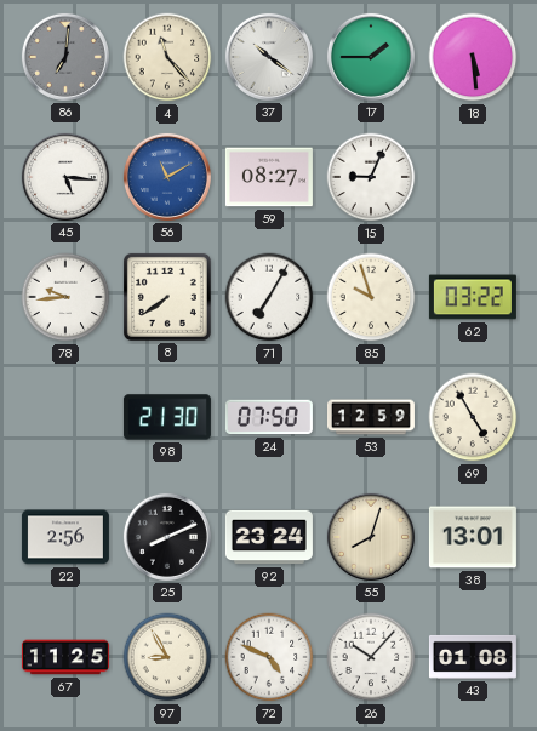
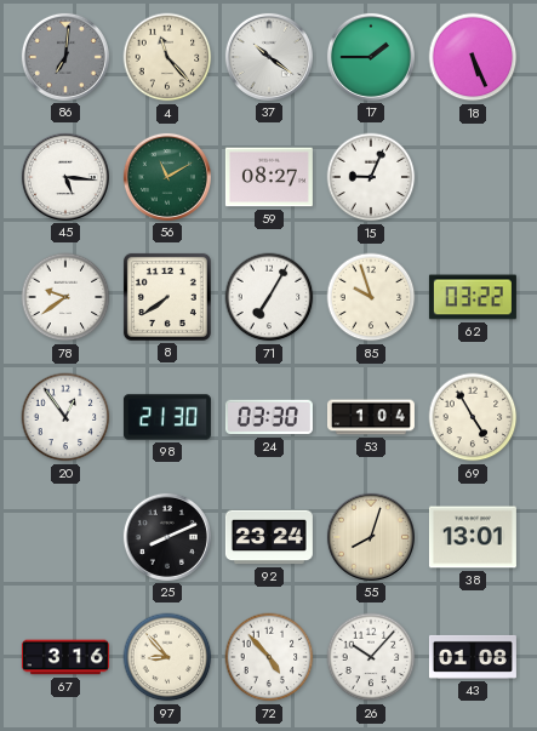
18: 5:29 -> 5:26 (473, 57)
56 dial: blue -> green (167, 177)
78: 9:44 -> 9:39 (65, 297)
20: none -> 12:54 (65, 417)
24: 07:50 -> 03:30 (269, 417)
53: 12:59 -> 1:04 (371, 417)
22: 2:56 -> none (65, 537)
67: 11:25 -> 3:16 (65, 657)
97: 8:55 -> 8:53 (167, 657)
72: 4:49 -> 4:53 (269, 657)
